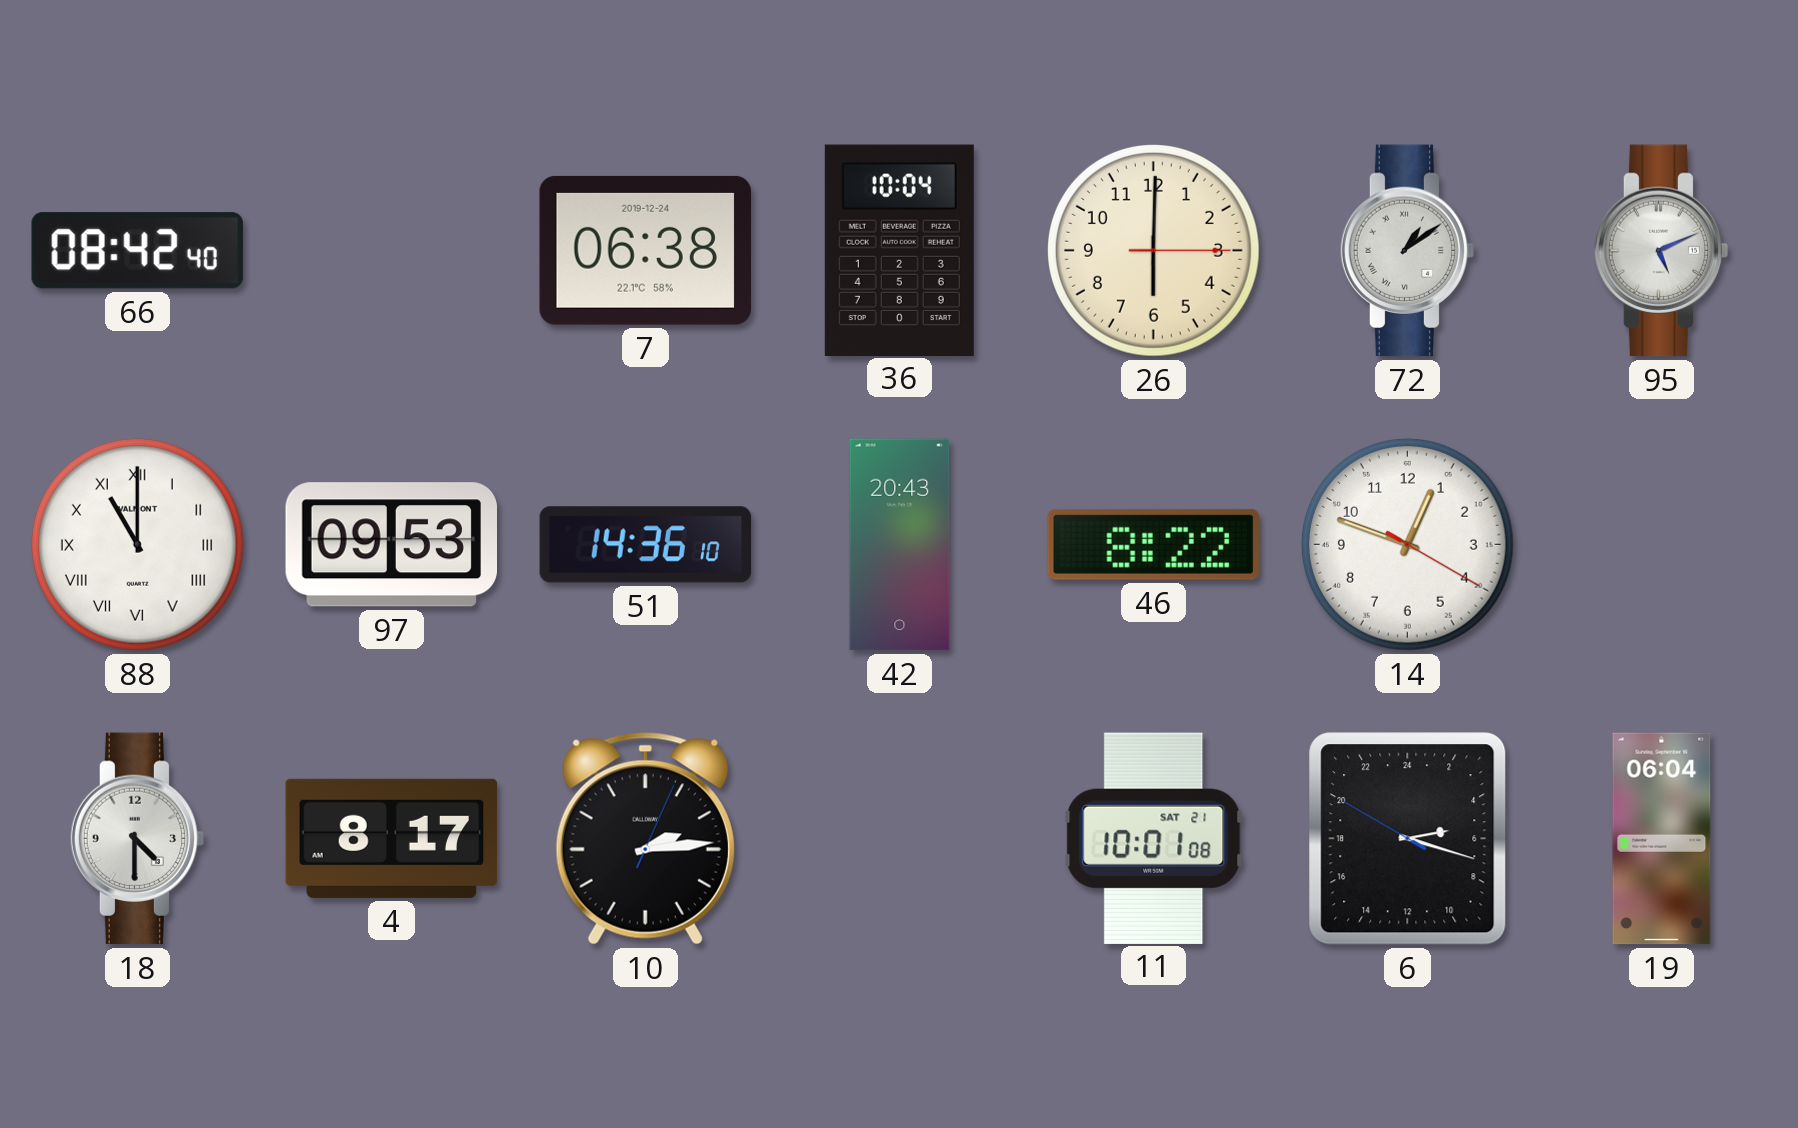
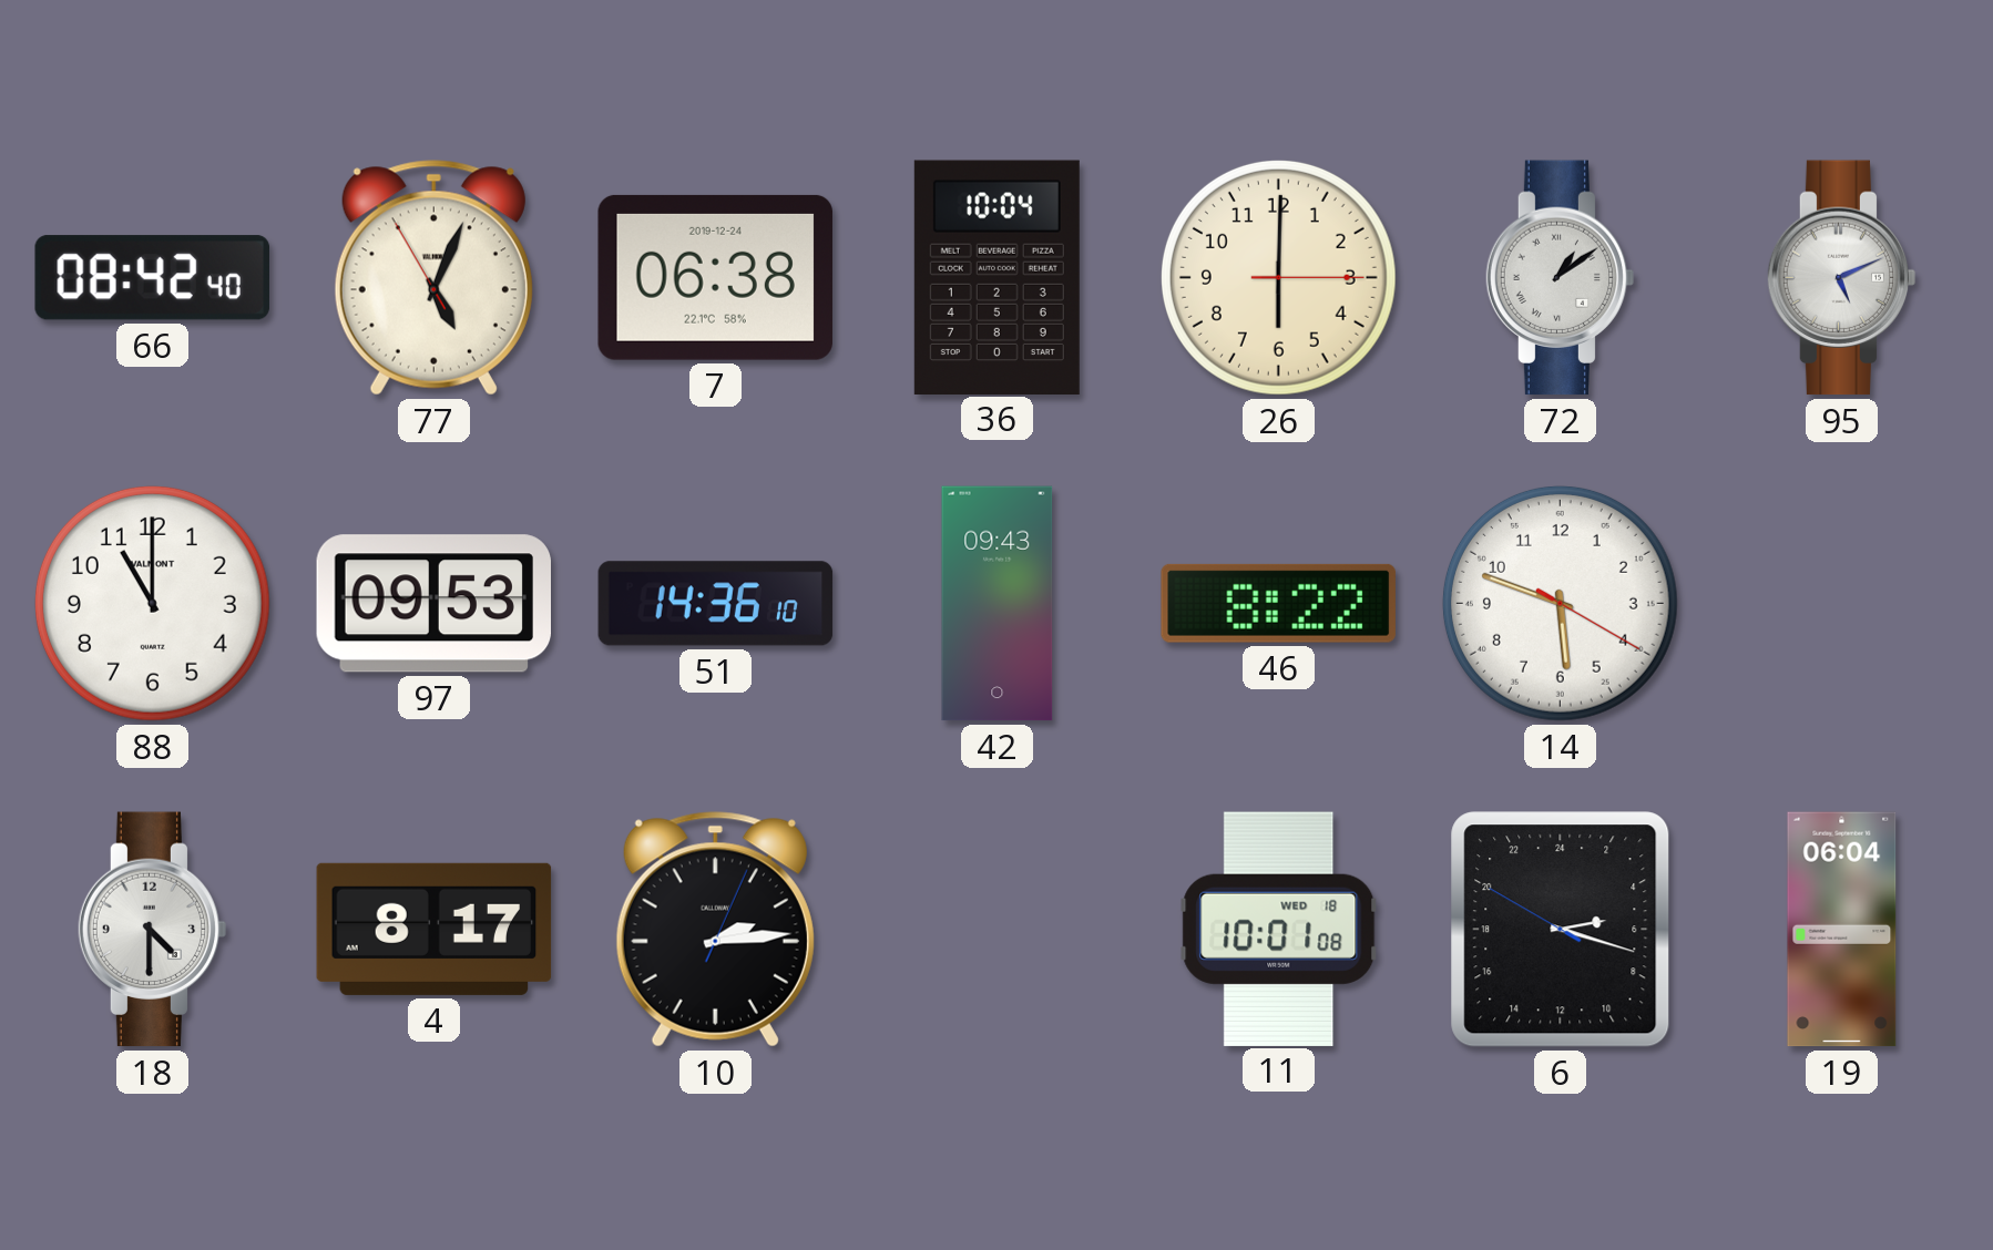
77: none -> 5:03 (433, 278)
88 numerals: Roman -> Arabic (152, 603)
42: 20:43 -> 09:43 (998, 604)
14: 12:48 -> 5:48 (1560, 603)
11 date: SAT 21 -> WED 18 (1279, 929)
